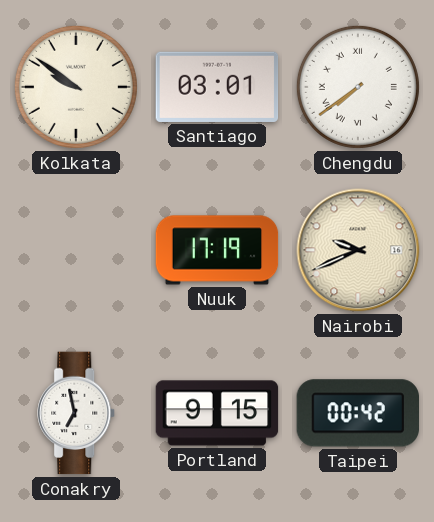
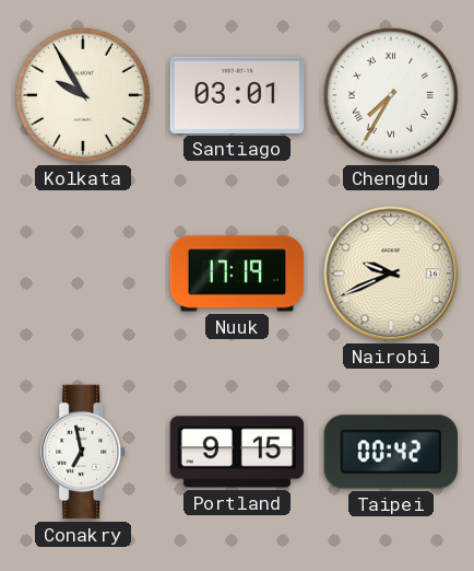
Kolkata: 9:51 -> 9:55 (83, 95)
Chengdu: 7:39 -> 7:35 (391, 95)
